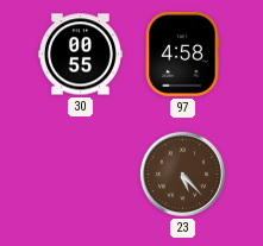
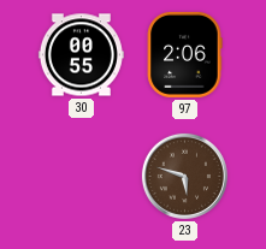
97: 4:58 -> 2:06 (184, 54)
23: 5:23 -> 5:48 (184, 176)
